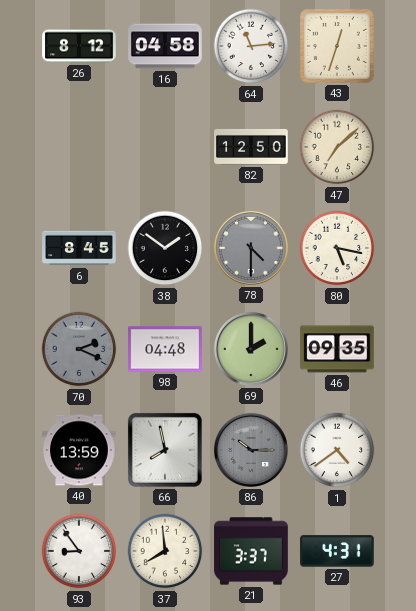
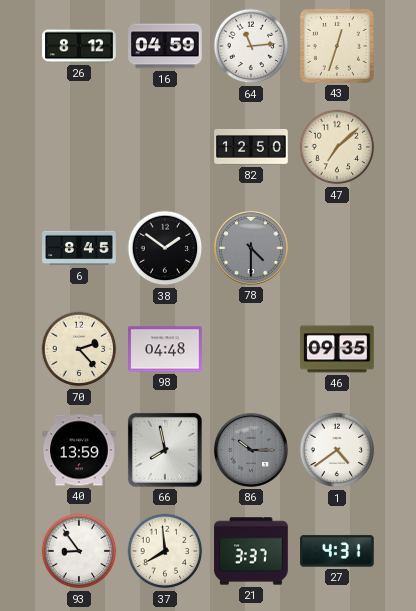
16: 04:58 -> 04:59 (165, 46)
80: 5:17 -> none (337, 248)
70: 2:19 -> 2:23 (79, 349)
70 dial: grey -> cream (79, 349)
69: 2:00 -> none (251, 349)
